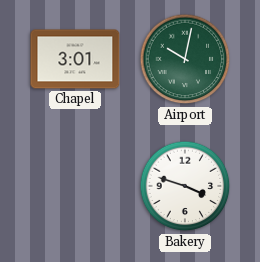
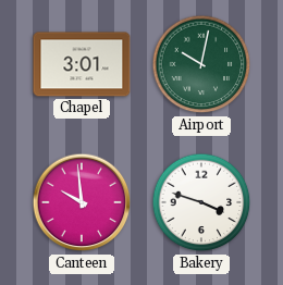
Canteen: none -> 9:59 (82, 202)
